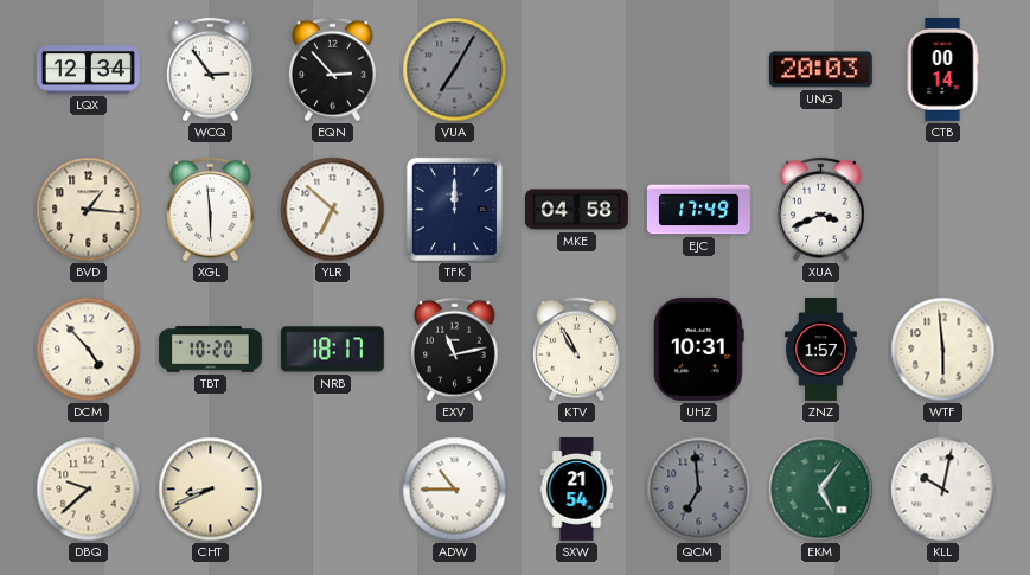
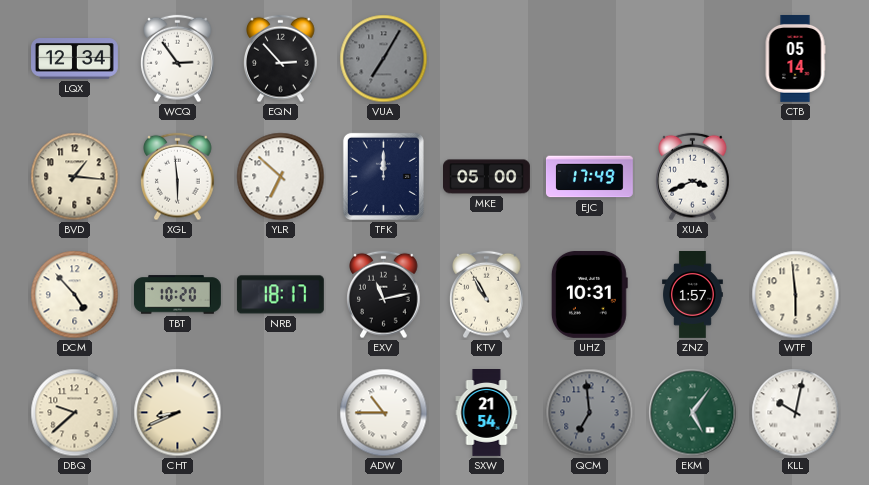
UNG: 20:03 -> none (820, 70)
CTB: 00:14 -> 05:14 (795, 58)
MKE: 04:58 -> 05:00 (487, 177)
